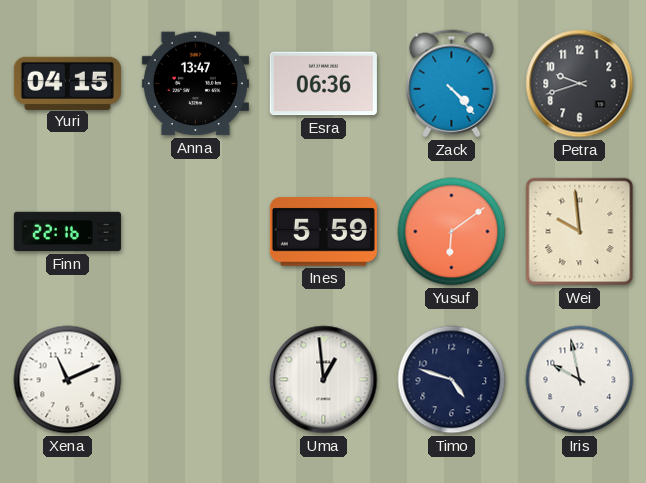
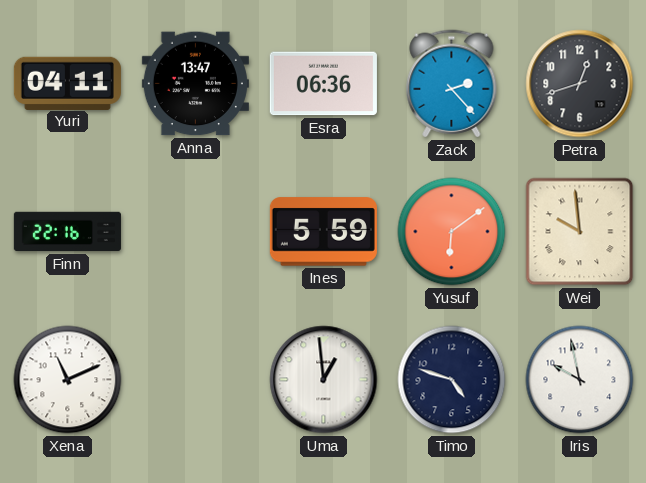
Yuri: 04:15 -> 04:11 (67, 83)
Zack: 4:23 -> 2:23 (452, 84)
Petra: 9:42 -> 12:42 (580, 84)
